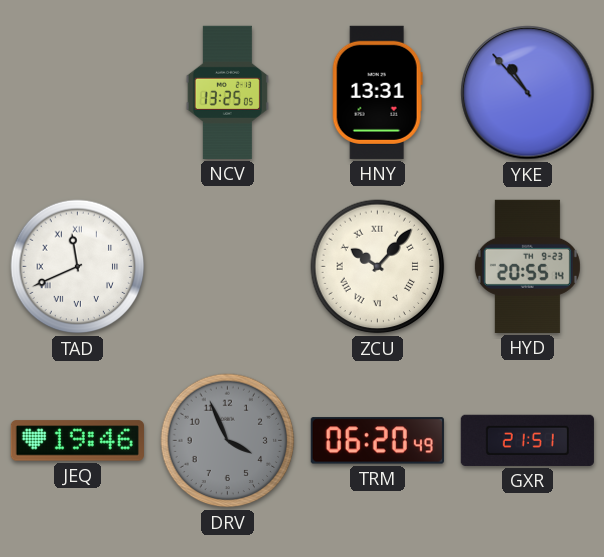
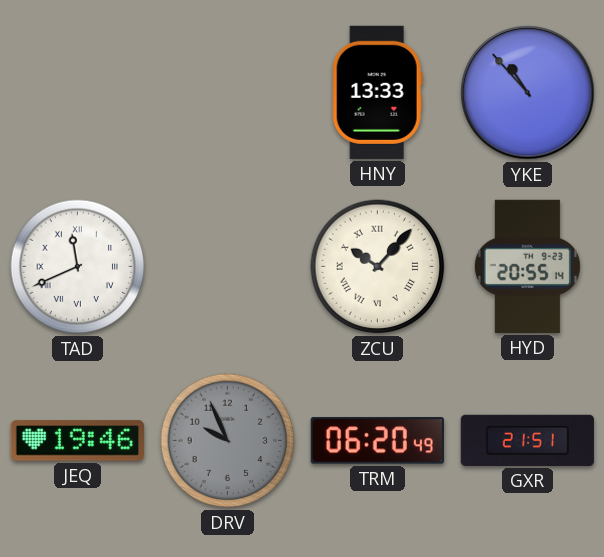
NCV: 13:25 -> none (227, 92)
HNY: 13:31 -> 13:33 (377, 92)
DRV: 3:56 -> 9:56 (228, 441)
